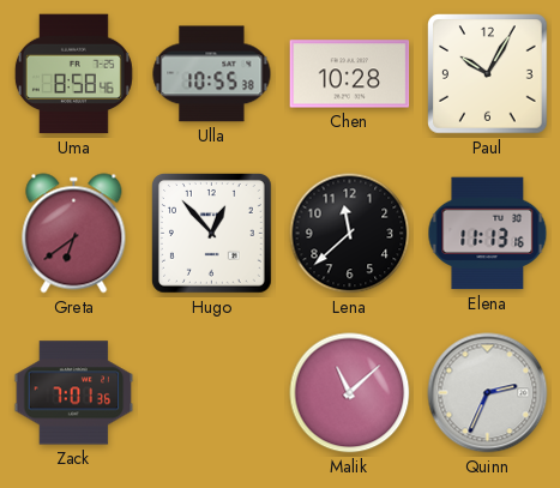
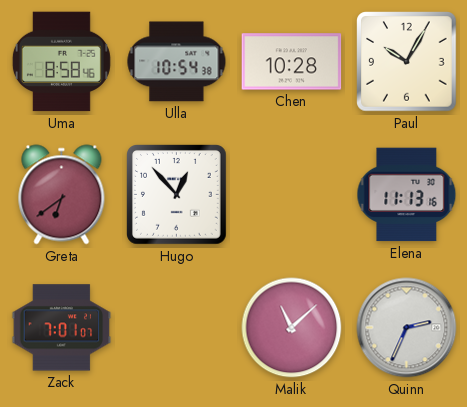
Ulla: 10:55 -> 10:54 (177, 62)
Lena: 11:38 -> none (350, 234)
Zack: 7:01:36 -> 7:01:07 (62, 328)
